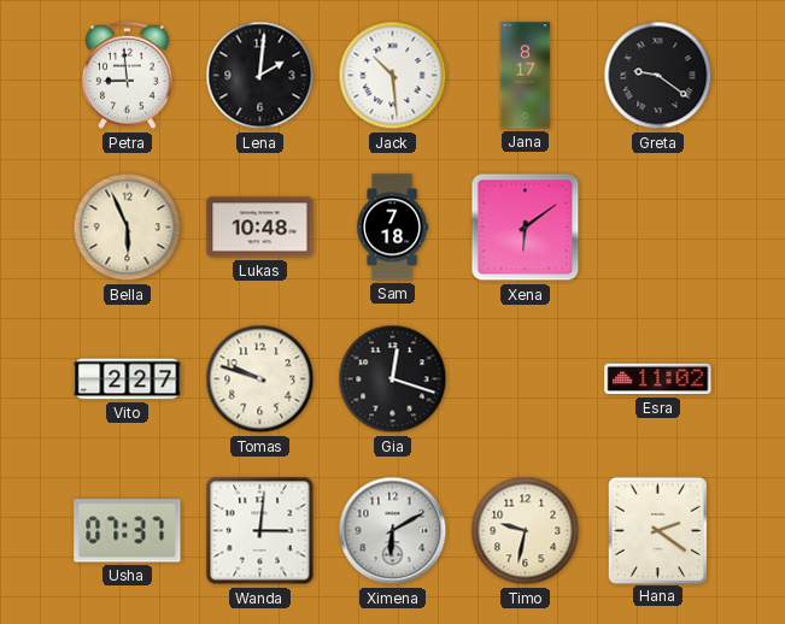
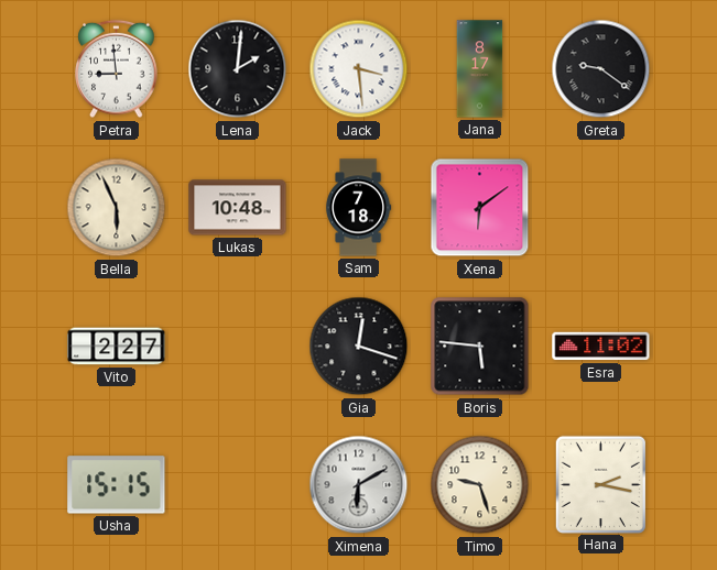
Jack: 10:29 -> 3:29 (359, 69)
Tomas: 9:48 -> none (260, 379)
Boris: none -> 5:46 (480, 347)
Usha: 07:37 -> 15:15 (117, 485)
Wanda: 3:01 -> none (260, 531)
Timo: 9:32 -> 9:27 (480, 485)
Hana: 2:21 -> 2:17 (600, 484)
